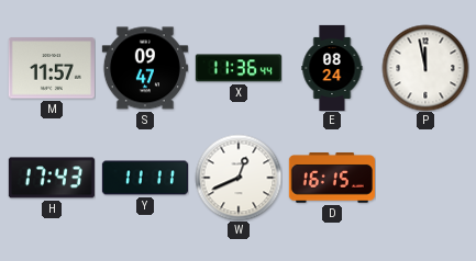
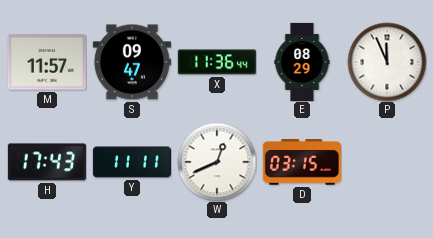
E: 08:24 -> 08:29 (302, 61)
P: 11:58 -> 11:56 (387, 62)
D: 16:15 -> 03:15 (302, 162)
